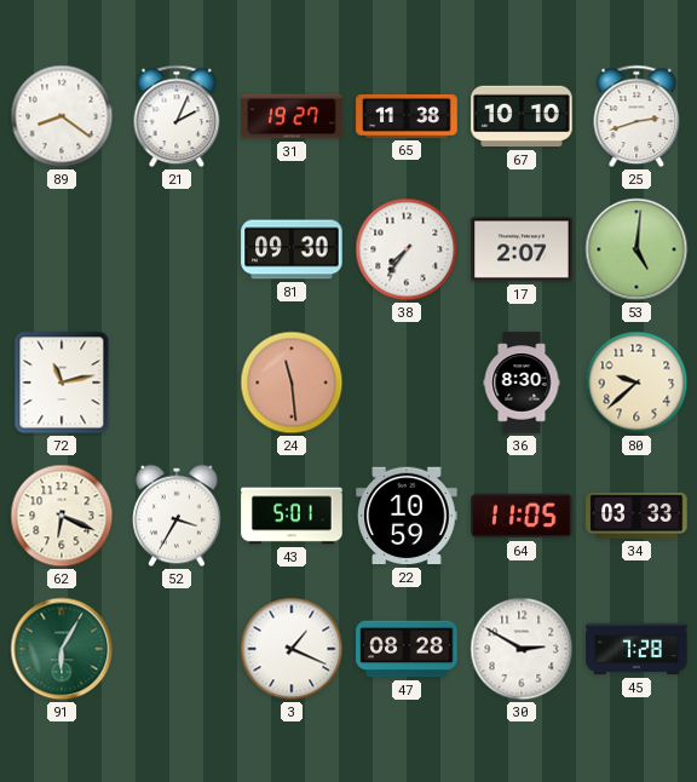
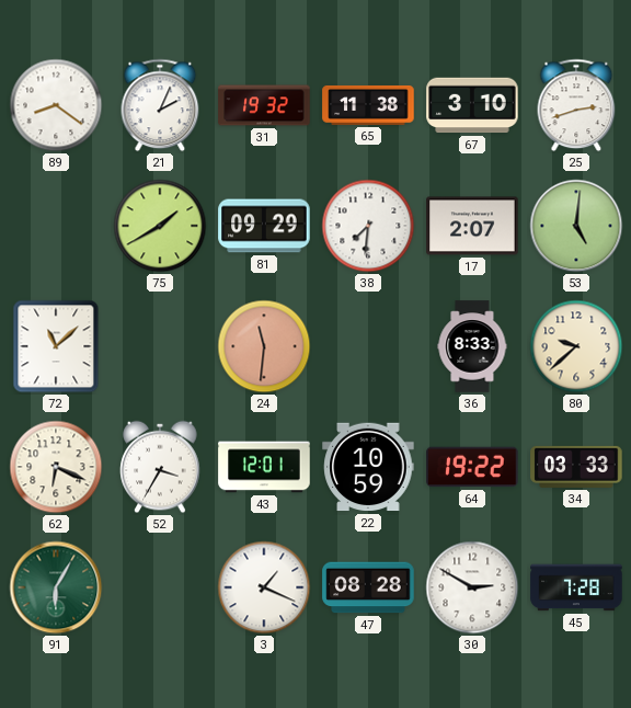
31: 19:27 -> 19:32 (264, 105)
67: 10:10 -> 3:10 (472, 105)
75: none -> 1:40 (160, 226)
81: 09:30 -> 09:29 (264, 226)
38: 7:36 -> 7:31 (368, 226)
72: 11:13 -> 11:08 (56, 346)
24: 11:29 -> 11:31 (264, 346)
36: 8:30 -> 8:33 (472, 346)
43: 5:01 -> 12:01 (264, 467)
64: 11:05 -> 19:22 (472, 467)
